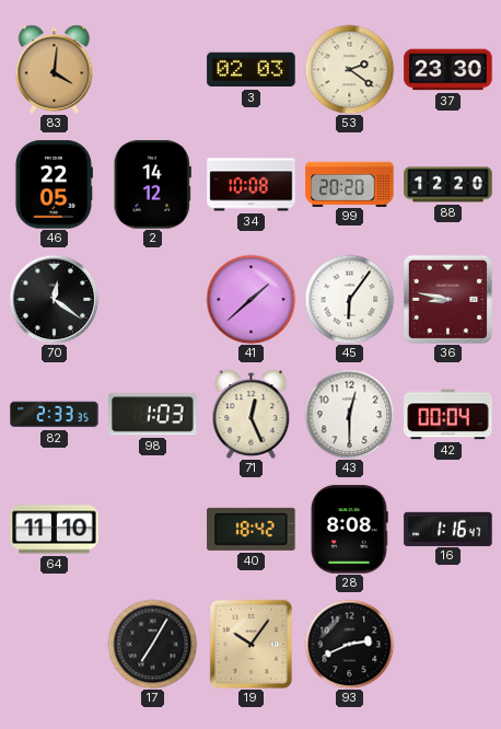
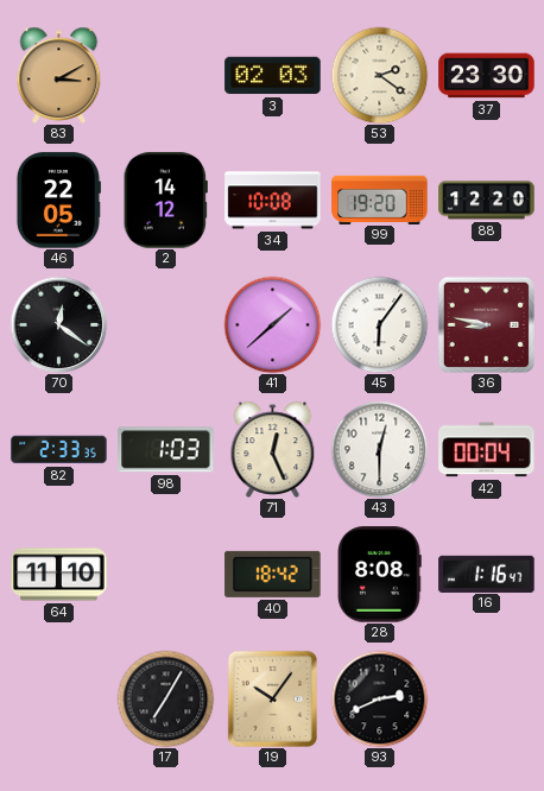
83: 4:01 -> 3:10 (59, 75)
99: 20:20 -> 19:20 (380, 200)
